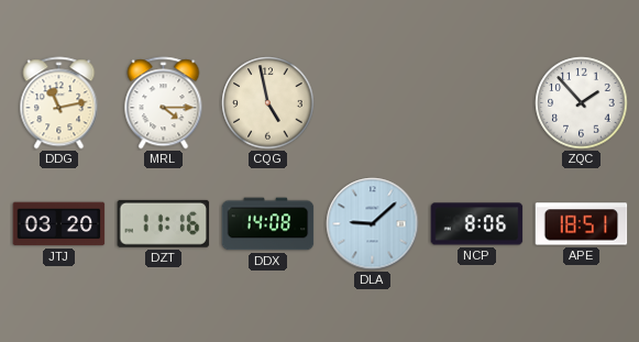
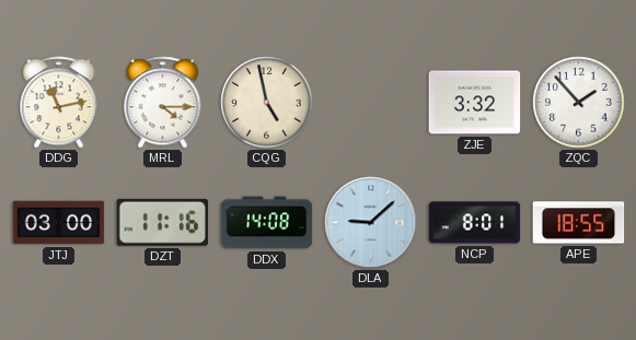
ZJE: none -> 3:32 (475, 103)
JTJ: 03:20 -> 03:00 (59, 223)
NCP: 8:06 -> 8:01 (475, 223)
APE: 18:51 -> 18:55 (579, 223)
